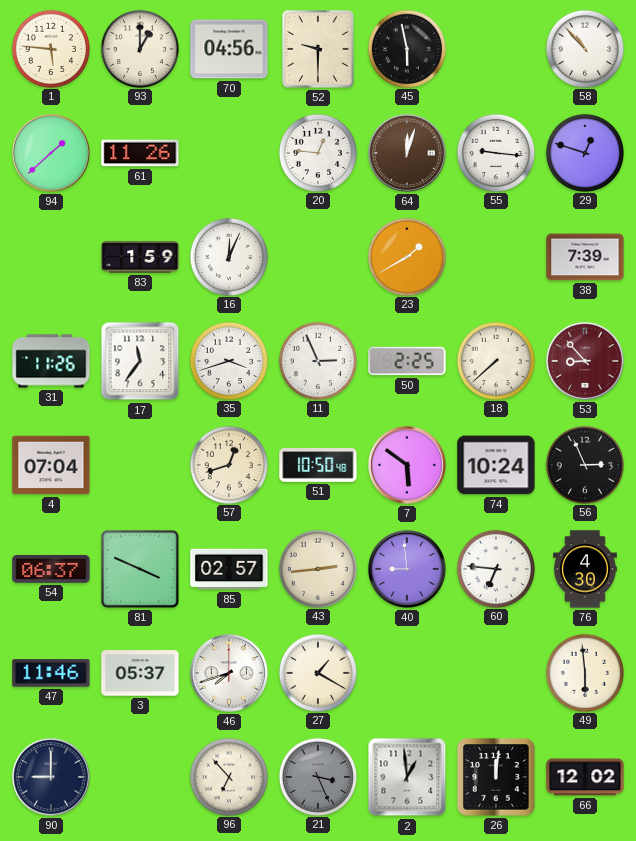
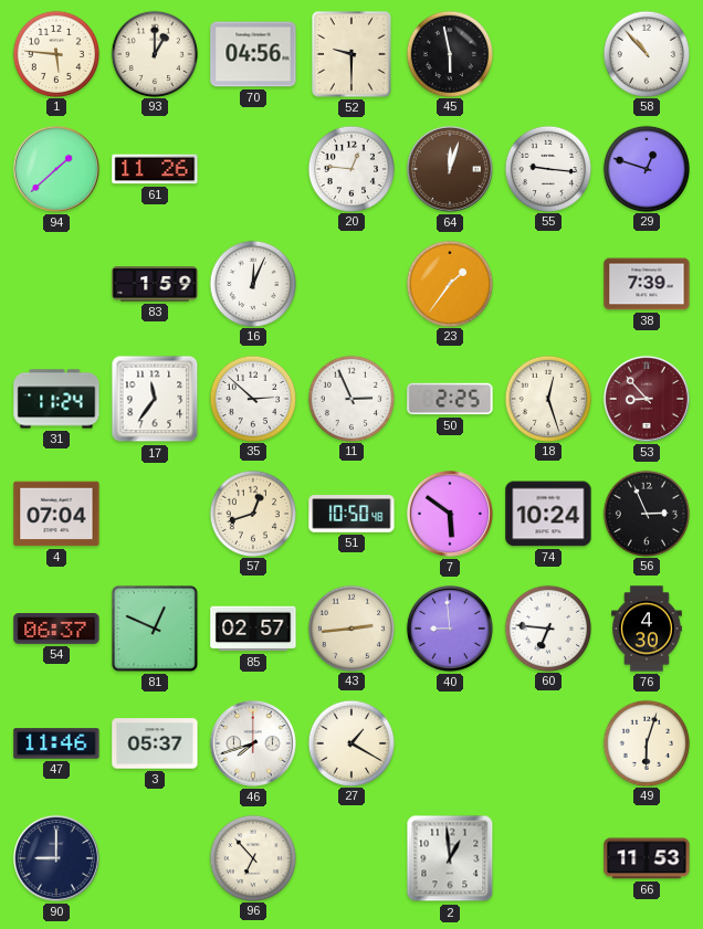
23: 1:40 -> 1:36 (449, 283)
31: 11:26 -> 11:24 (56, 399)
35: 3:42 -> 2:52 (252, 398)
18: 7:38 -> 12:27 (547, 398)
81: 3:49 -> 12:49 (155, 629)
49: 5:59 -> 6:03 (646, 742)
21: 3:26 -> none (317, 776)
26: 12:01 -> none (496, 777)
66: 12:02 -> 11:53 (647, 858)
